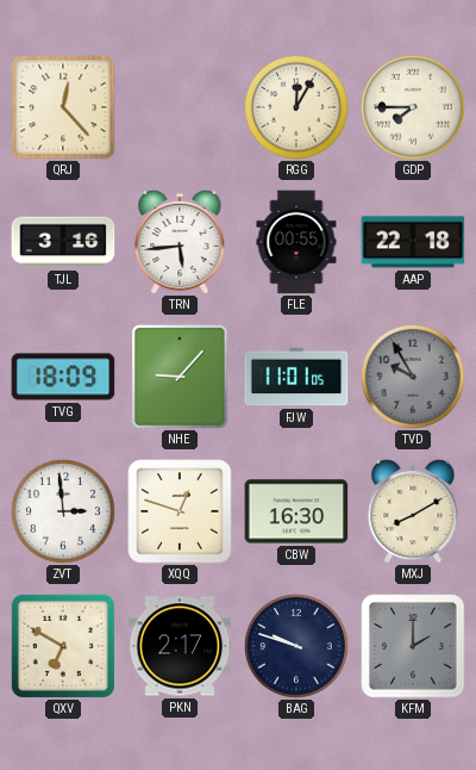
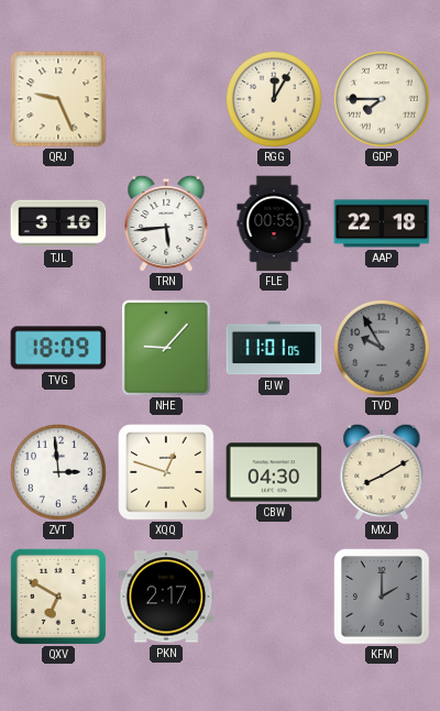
QRJ: 12:23 -> 9:26 (58, 99)
CBW: 16:30 -> 04:30 (274, 472)
BAG: 9:48 -> none (296, 646)
